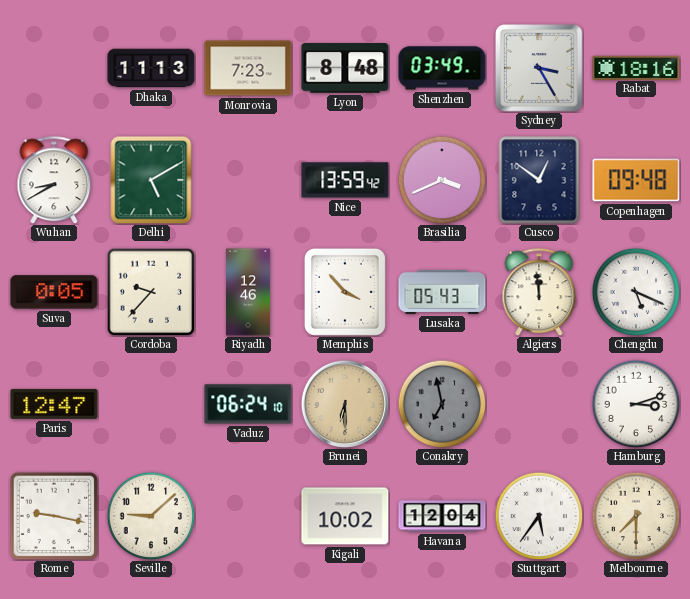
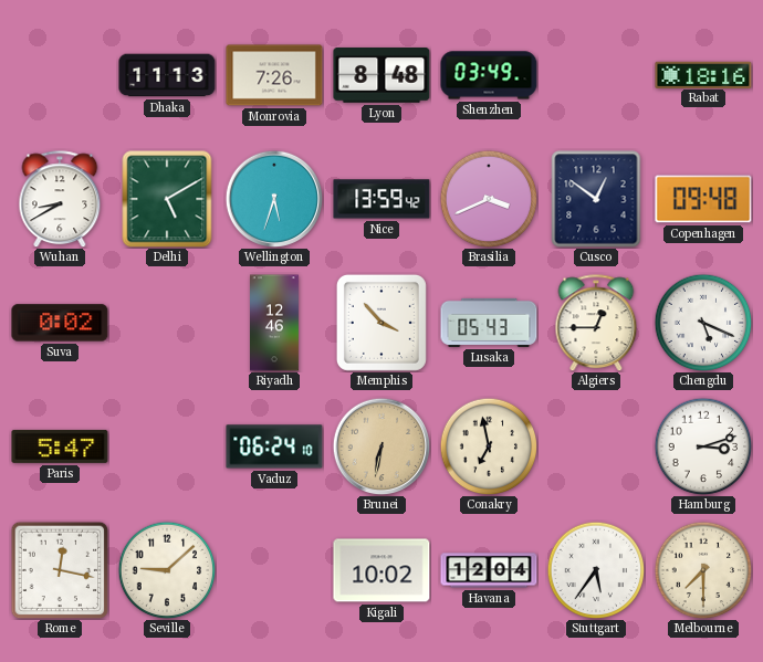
Monrovia: 7:23 -> 7:26 (274, 75)
Sydney: 3:25 -> none (540, 69)
Wellington: none -> 5:33 (274, 199)
Suva: 0:05 -> 0:02 (60, 323)
Cordoba: 9:37 -> none (151, 292)
Algiers: 11:59 -> 12:45 (596, 323)
Paris: 12:47 -> 5:47 (60, 446)
Brunei: 6:30 -> 6:32 (381, 446)
Conakry dial: grey -> cream (489, 446)
Rome: 9:17 -> 12:17 (60, 570)
